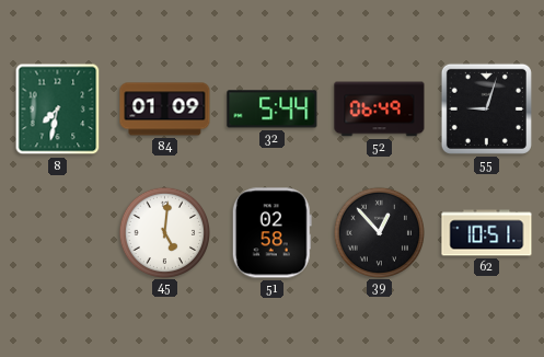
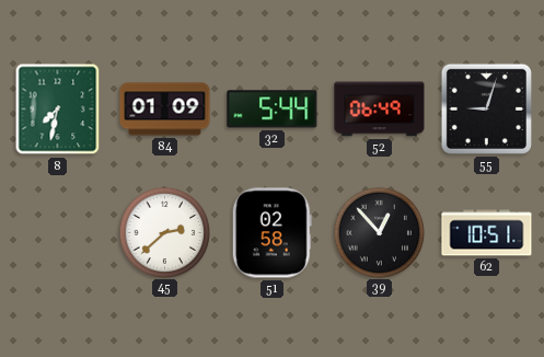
45: 5:01 -> 2:38 (164, 232)
